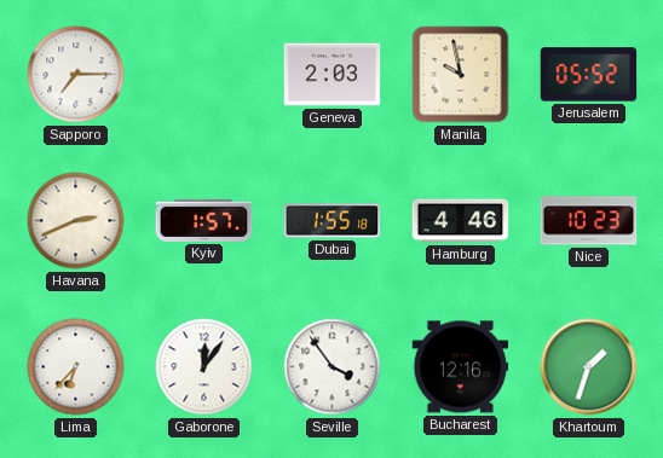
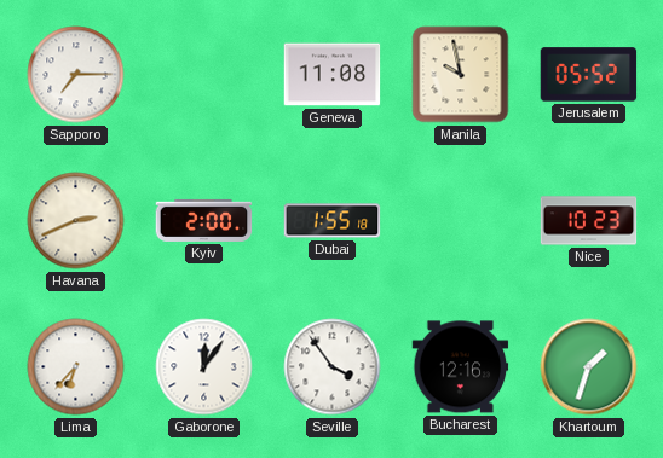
Geneva: 2:03 -> 11:08 (333, 75)
Kyiv: 1:57 -> 2:00 (204, 220)
Hamburg: 4:46 -> none (461, 221)
